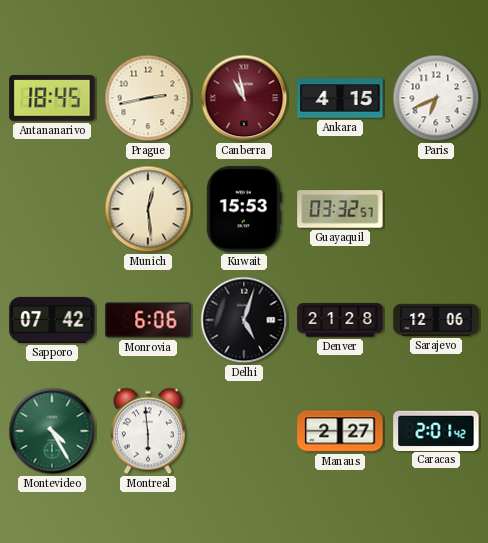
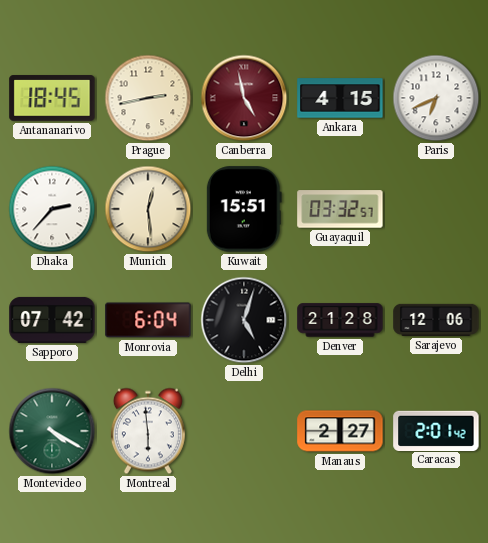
Canberra: 10:58 -> 4:58 (244, 98)
Dhaka: none -> 2:37 (52, 209)
Kuwait: 15:53 -> 15:51 (244, 209)
Monrovia: 6:06 -> 6:04 (148, 320)
Montevideo: 4:25 -> 4:20 (52, 431)
